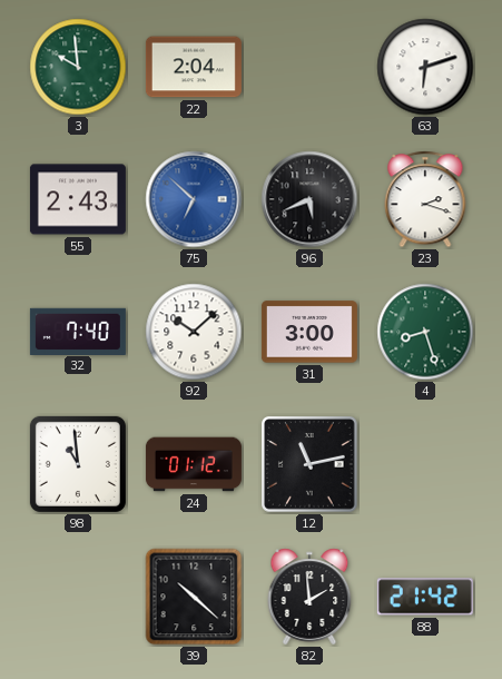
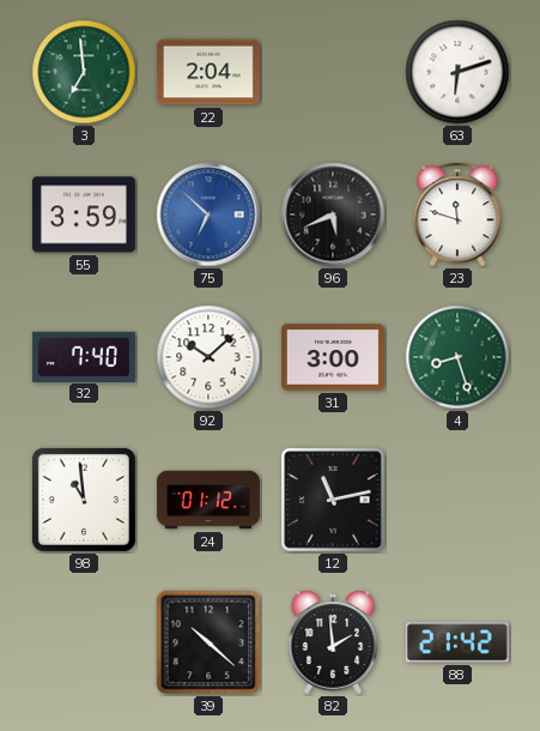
3: 9:59 -> 6:59 (84, 72)
55: 2:43 -> 3:59 (84, 215)
23: 2:18 -> 11:48 (457, 215)
